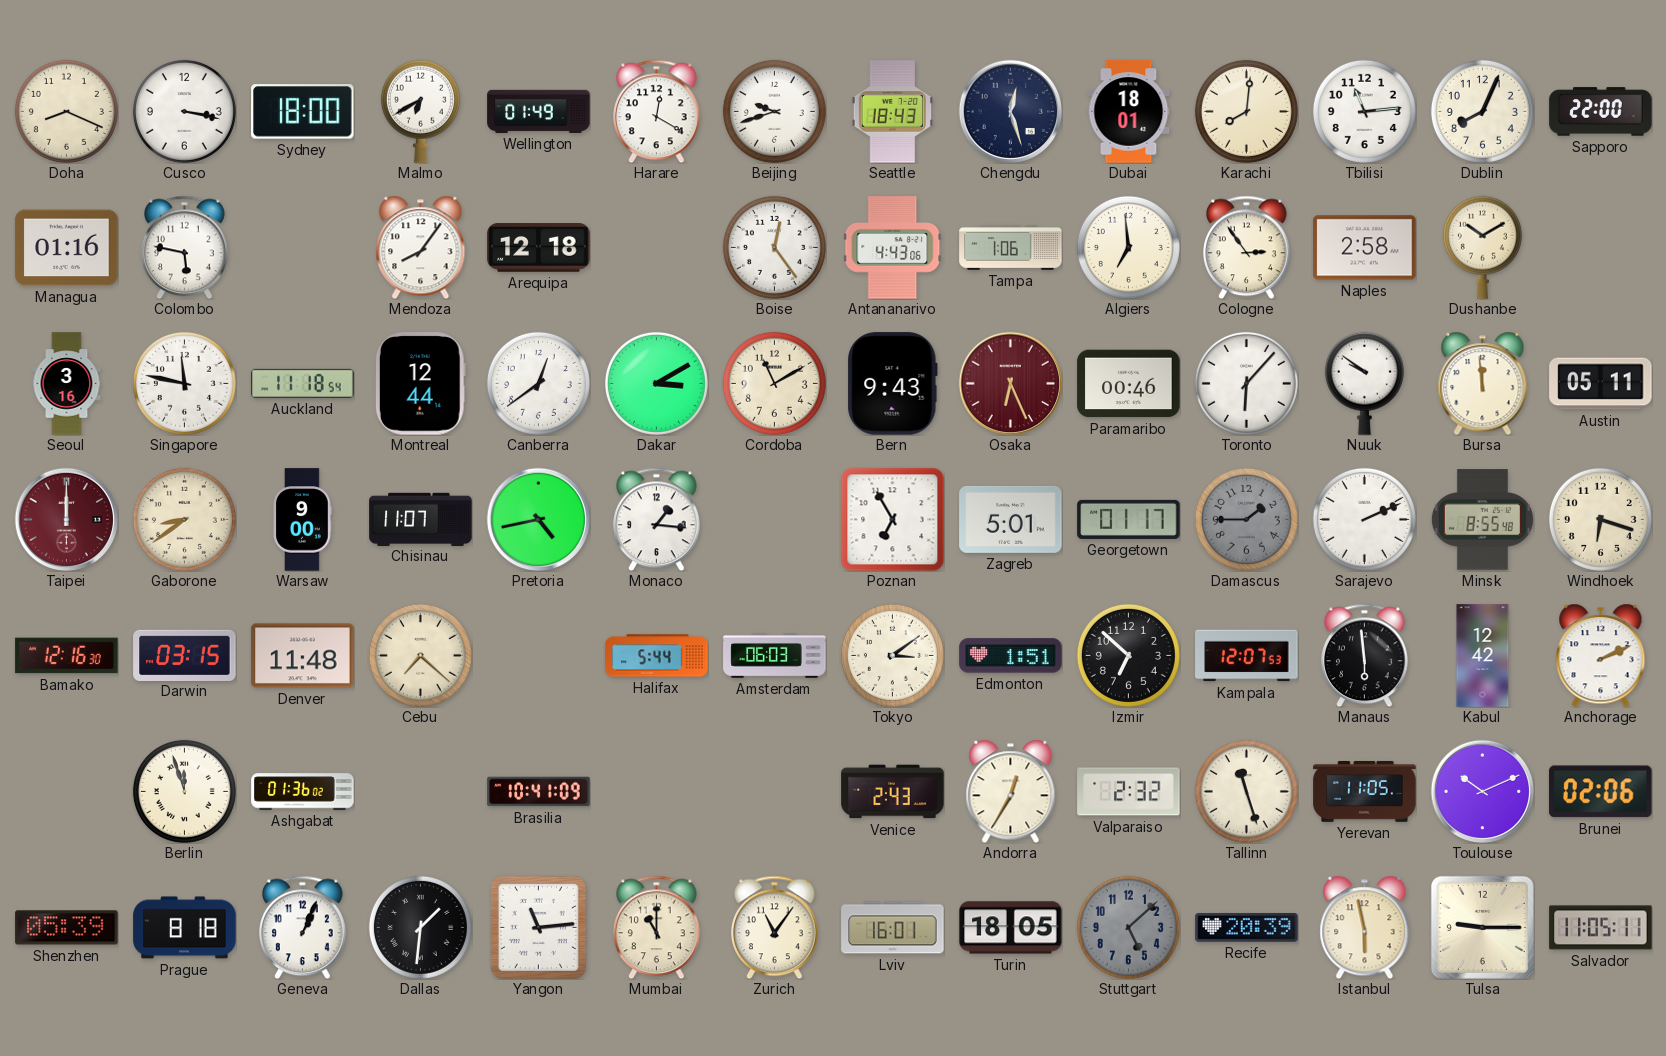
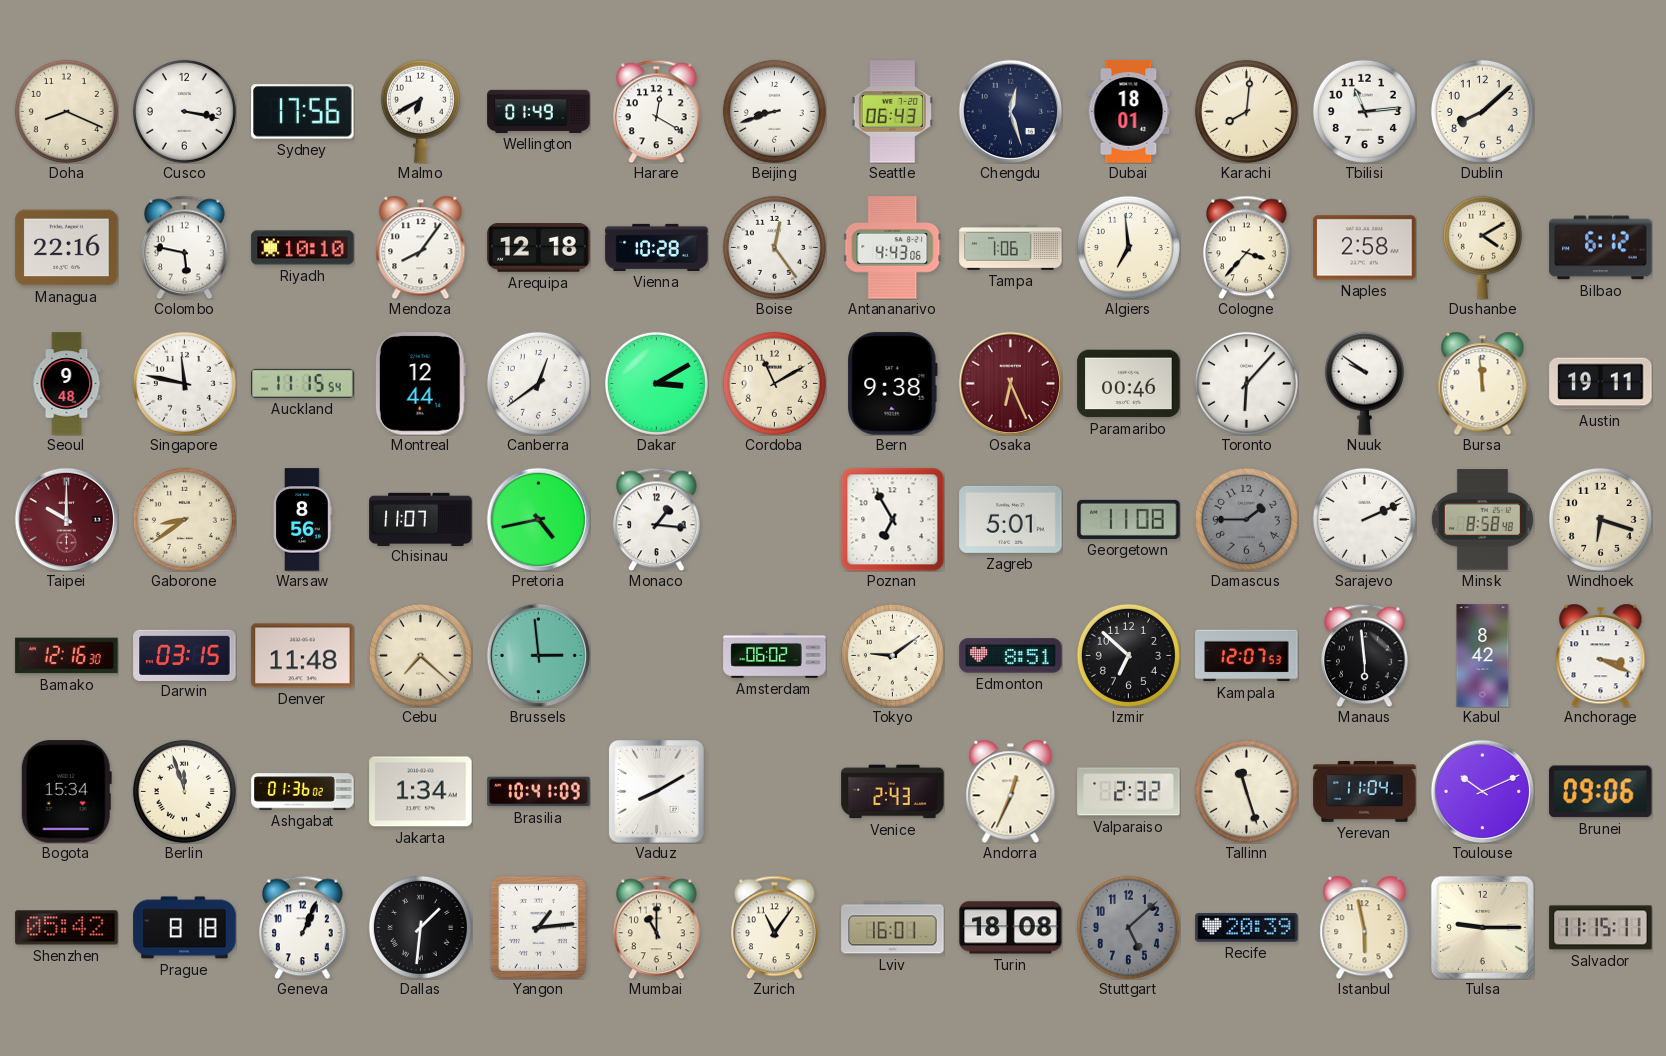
Sydney: 18:00 -> 17:56 (303, 112)
Beijing: 9:42 -> 8:42 (774, 111)
Seattle: 18:43 -> 06:43 (893, 112)
Dublin: 8:04 -> 8:08 (1482, 111)
Sapporo: 22:00 -> none (1601, 112)
Managua: 01:16 -> 22:16 (67, 248)
Riyadh: none -> 10:10 (303, 248)
Vienna: none -> 10:28 (657, 247)
Cologne: 2:54 -> 3:37 (1247, 247)
Dushanbe: 10:10 -> 4:10 (1482, 247)
Bilbao: none -> 6:12 (1601, 248)
Seoul: 3:16 -> 9:48 (67, 384)
Auckland: 11:18 -> 11:15 (303, 383)
Bern: 9:43 -> 9:38 (893, 384)
Austin: 05:11 -> 19:11 (1601, 384)
Taipei: 12:00 -> 10:00 (66, 519)
Warsaw: 9:00 -> 8:56 (302, 520)
Georgetown: 01:17 -> 11:08 (1129, 519)
Minsk: 8:55 -> 8:58 (1482, 520)
Brussels: none -> 2:59 (538, 655)
Halifax: 5:44 -> none (657, 656)
Amsterdam: 06:03 -> 06:02 (775, 656)
Tokyo: 3:09 -> 9:09 (892, 655)
Edmonton: 1:51 -> 8:51 (1011, 656)
Kabul: 12:42 -> 8:42 (1483, 656)
Anchorage: 2:11 -> 3:19 (1601, 655)
Bogota: none -> 15:34 (66, 792)
Jakarta: none -> 1:34 (421, 792)
Vaduz: none -> 8:10 (657, 792)
Andorra: 12:35 -> 12:34 (1011, 791)
Yerevan: 11:05 -> 11:04 (1365, 792)
Brunei: 02:06 -> 09:06 (1601, 792)
Shenzhen: 05:39 -> 05:42 (67, 928)
Yangon: 11:14 -> 1:14 (538, 927)
Turin: 18:05 -> 18:08 (1011, 928)
Salvador: 11:05 -> 11:15 (1601, 928)
